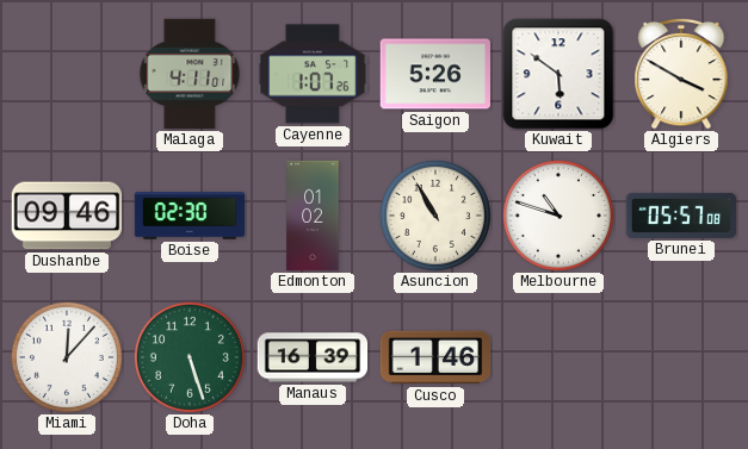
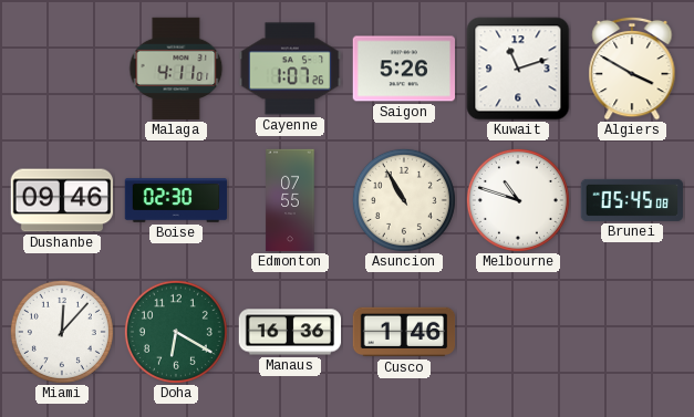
Kuwait: 5:51 -> 11:12 (518, 69)
Edmonton: 01:02 -> 07:55 (290, 200)
Brunei: 05:57 -> 05:45 (632, 200)
Doha: 5:27 -> 6:20 (176, 332)
Manaus: 16:39 -> 16:36 (290, 332)
